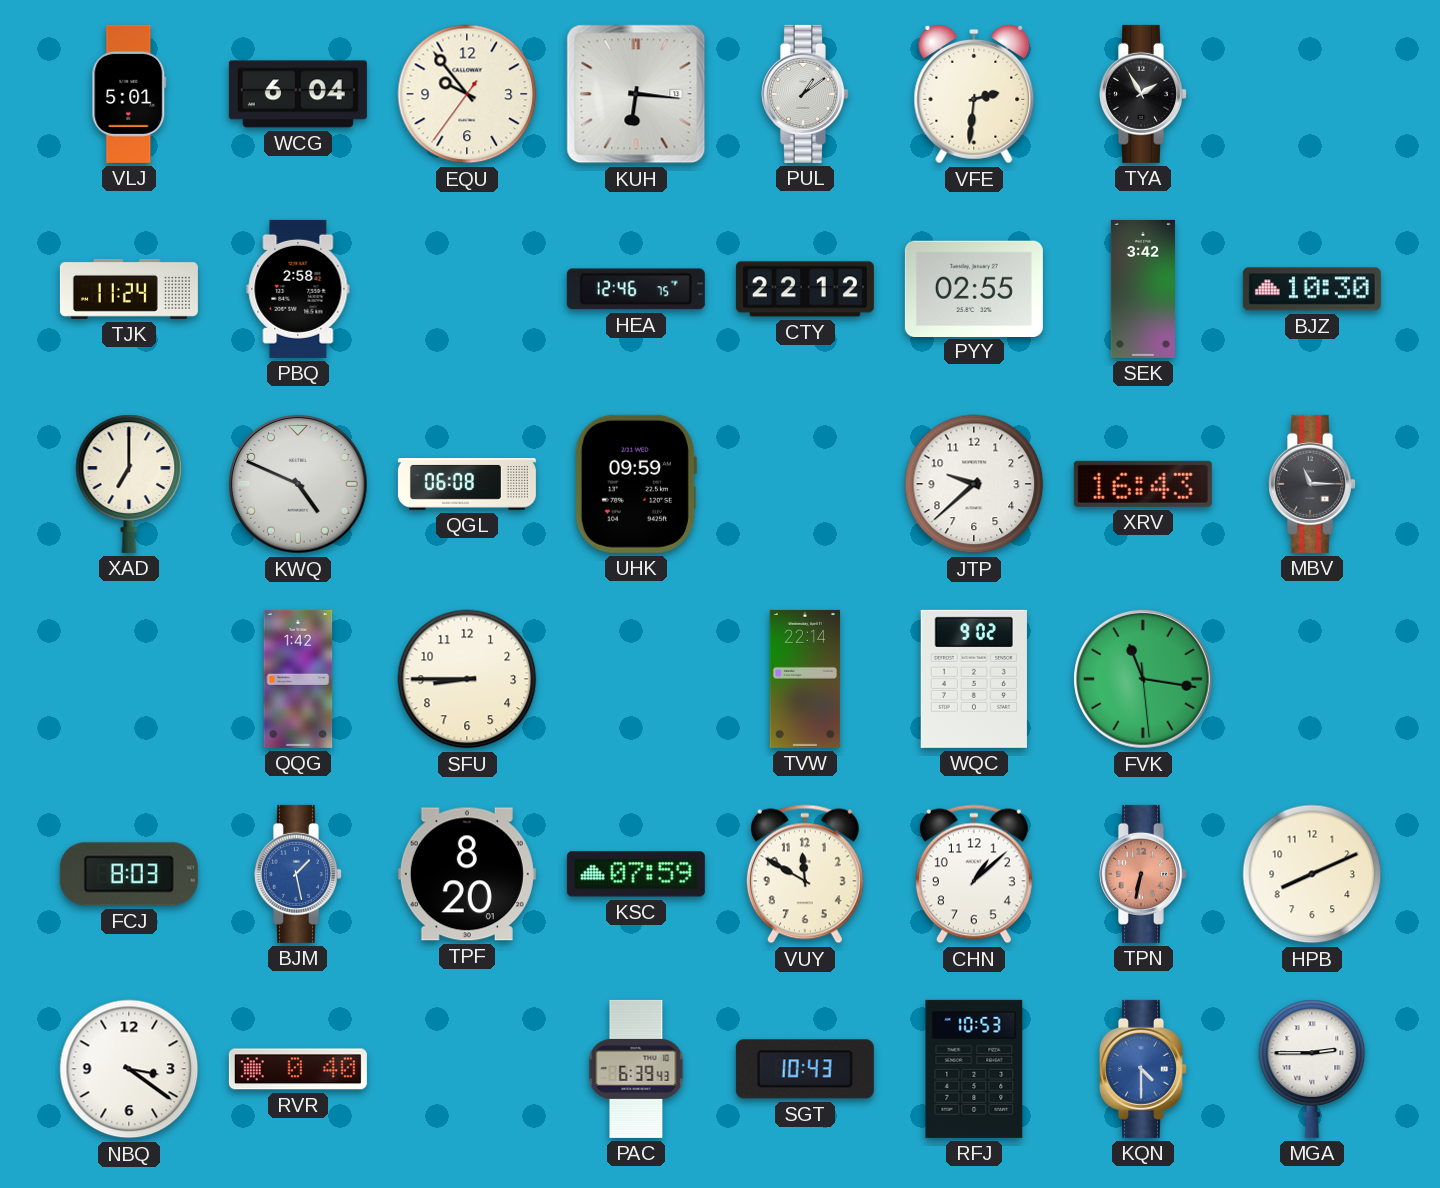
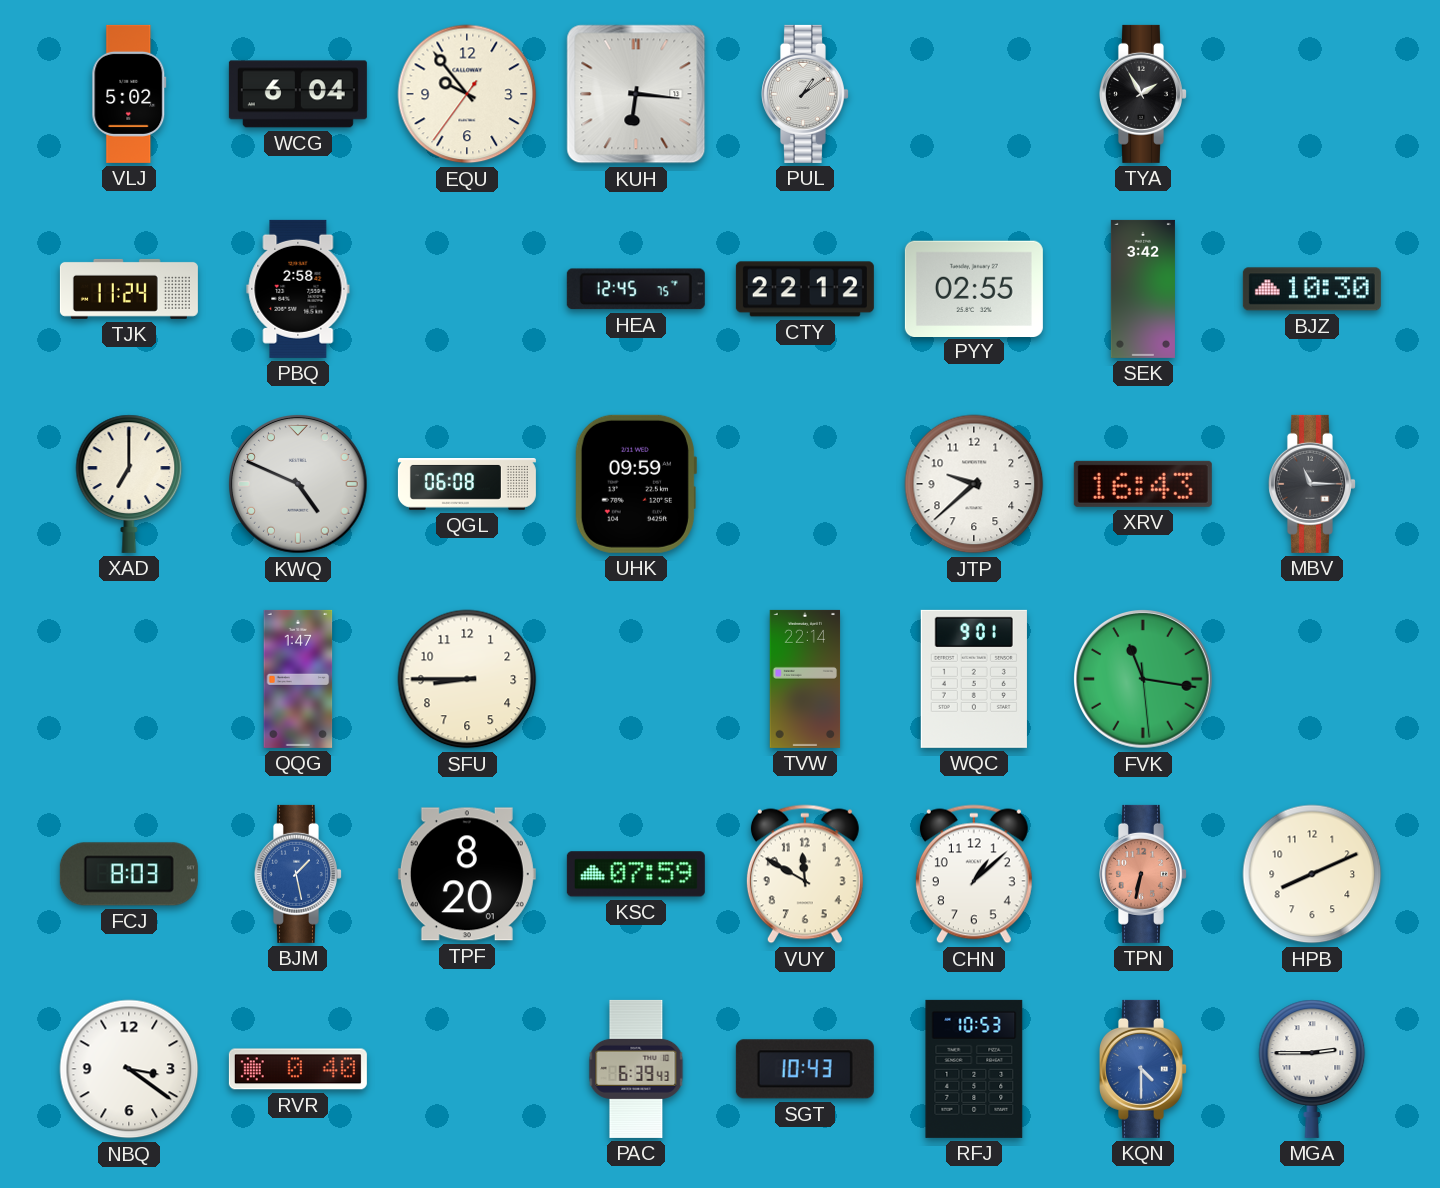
VLJ: 5:01 -> 5:02 (129, 94)
VFE: 2:31 -> none (974, 94)
HEA: 12:46 -> 12:45 (636, 289)
QQG: 1:42 -> 1:47 (298, 679)
WQC: 9:02 -> 9:01 (974, 679)
